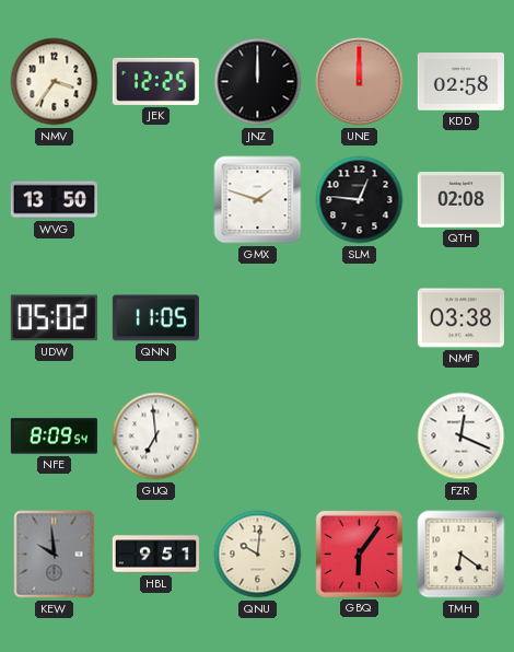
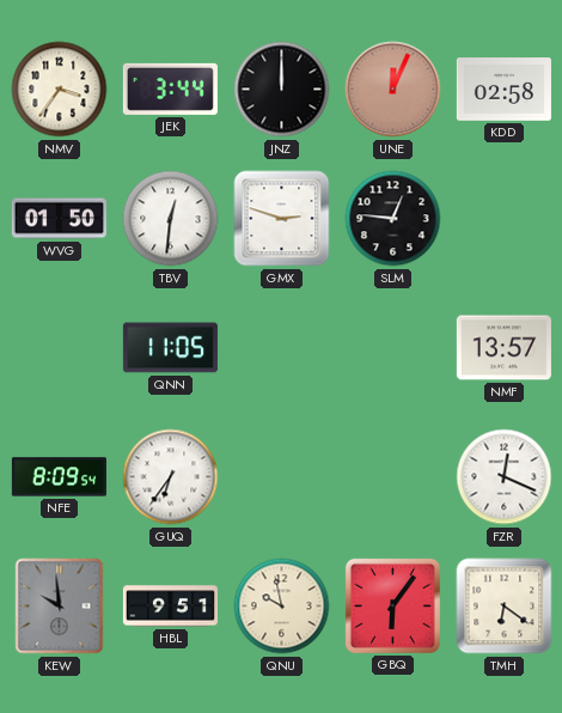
JEK: 12:25 -> 3:44 (170, 89)
UNE: 12:00 -> 12:04 (393, 90)
WVG: 13:50 -> 01:50 (59, 219)
TBV: none -> 12:31 (171, 219)
GMX: 1:48 -> 2:48 (282, 219)
QTH: 02:08 -> none (460, 200)
UDW: 05:02 -> none (54, 318)
NMF: 03:38 -> 13:57 (503, 348)
GUQ: 6:59 -> 6:36 (171, 477)
QNU: 10:01 -> 9:58 (282, 607)
